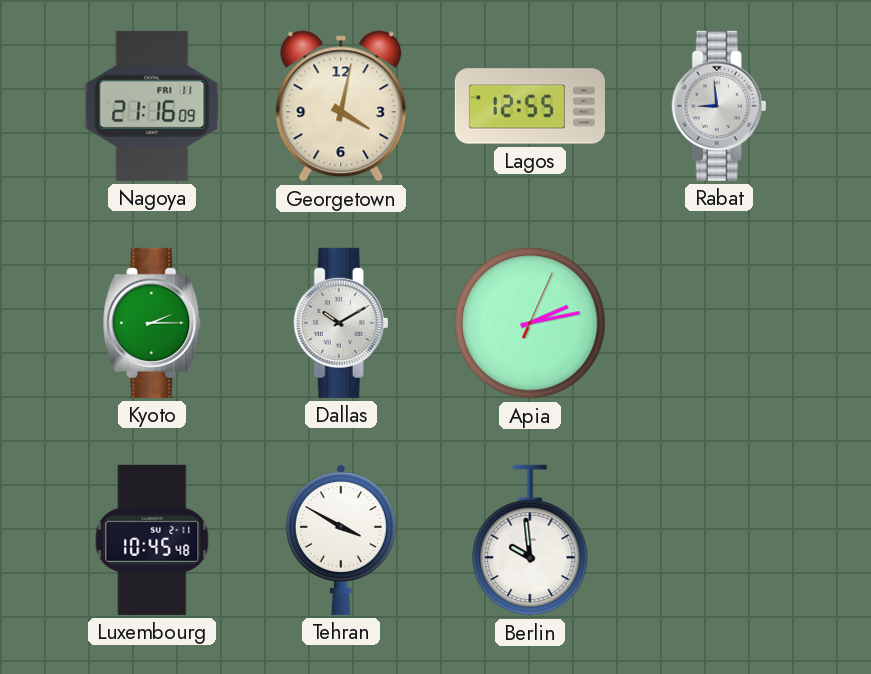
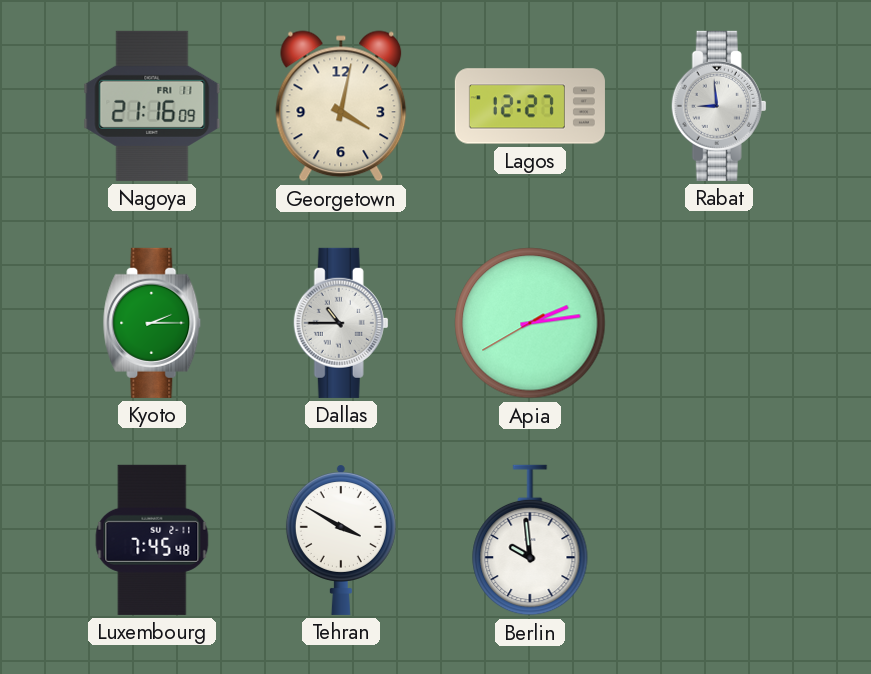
Lagos: 12:55 -> 12:27 (530, 106)
Dallas: 10:10 -> 10:45 (341, 323)
Apia: 2:13:04 -> 2:13:40 (530, 323)
Luxembourg: 10:45 -> 7:45 (152, 540)
